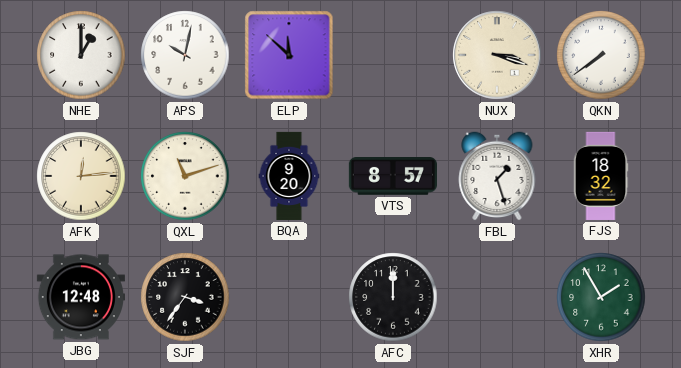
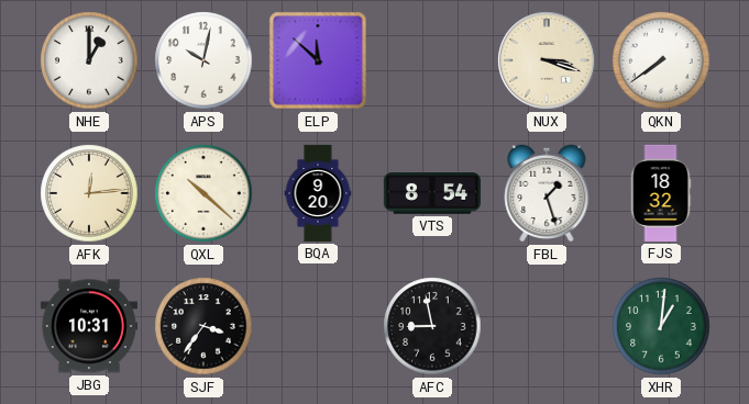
QXL: 11:12 -> 10:22 (203, 193)
VTS: 8:57 -> 8:54 (432, 194)
JBG: 12:48 -> 10:31 (89, 326)
AFC: 12:00 -> 8:58 (432, 326)
XHR: 1:55 -> 1:01 (661, 326)
